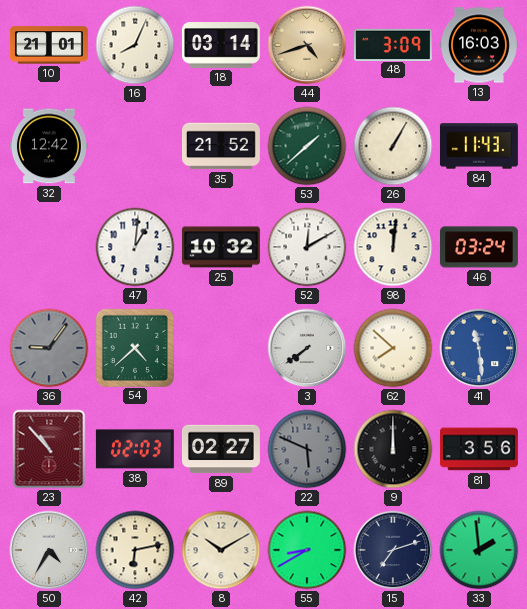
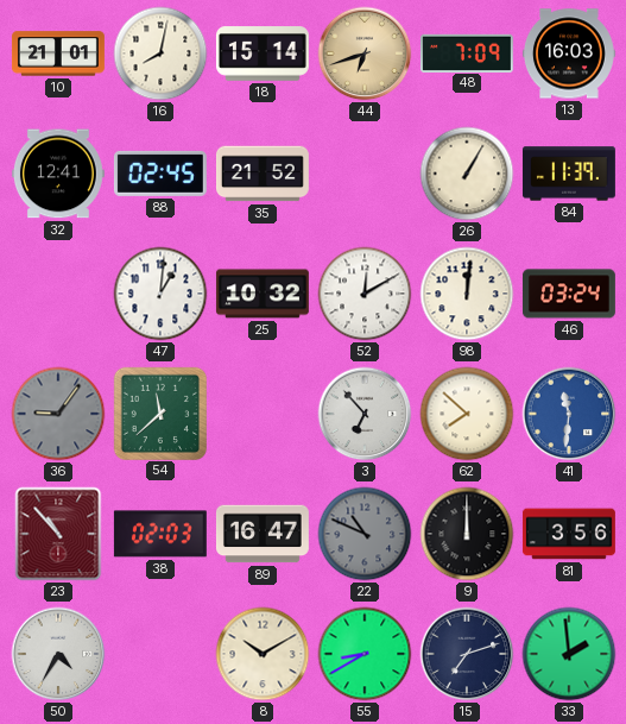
16: 8:04 -> 8:02 (160, 53)
18: 03:14 -> 15:14 (263, 53)
44: 4:42 -> 6:42 (365, 53)
48: 3:09 -> 7:09 (467, 52)
32: 12:42 -> 12:41 (58, 174)
88: none -> 02:45 (160, 174)
53: 1:38 -> none (307, 146)
84: 11:43 -> 11:39 (569, 174)
54: 4:38 -> 11:38 (159, 413)
3: 7:39 -> 6:53 (365, 414)
41: 11:29 -> 11:31 (569, 414)
89: 02:27 -> 16:47 (263, 534)
22: 5:49 -> 10:49 (365, 534)
42: 6:13 -> none (135, 550)
